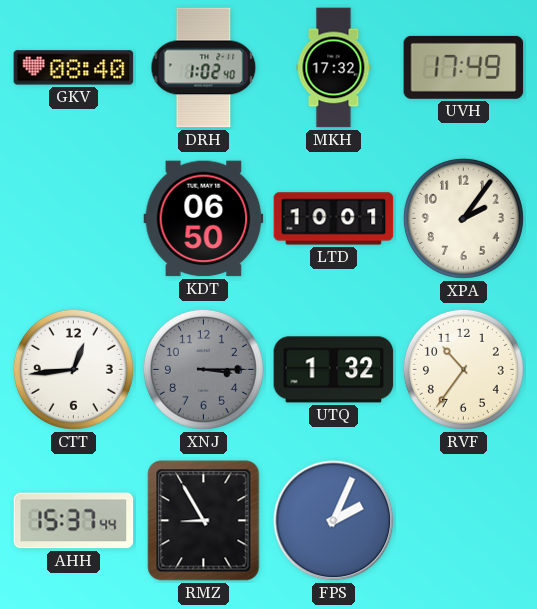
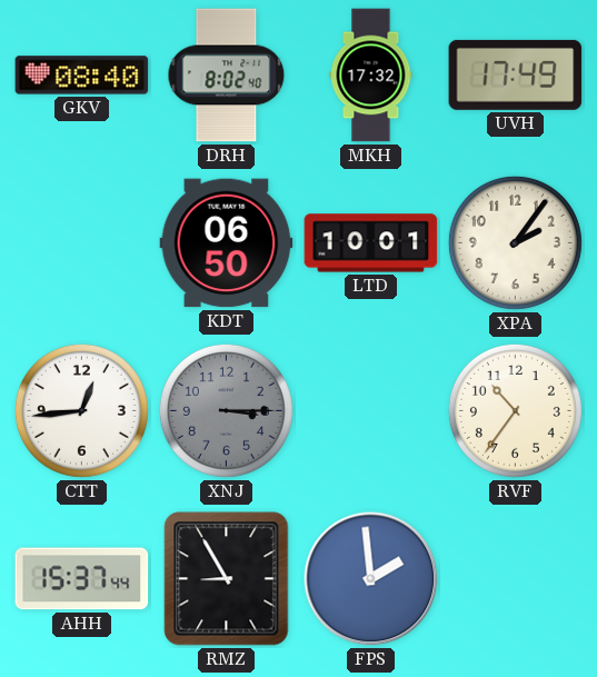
DRH: 1:02 -> 8:02 (227, 76)
UTQ: 1:32 -> none (334, 370)
FPS: 2:04 -> 1:59 (371, 579)
